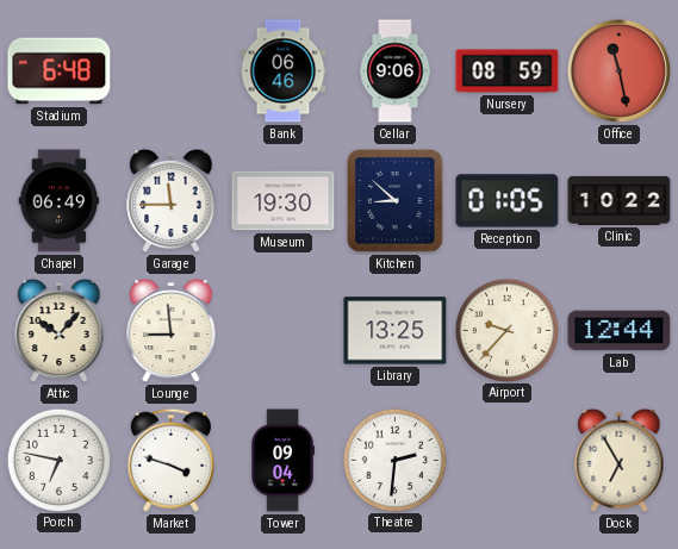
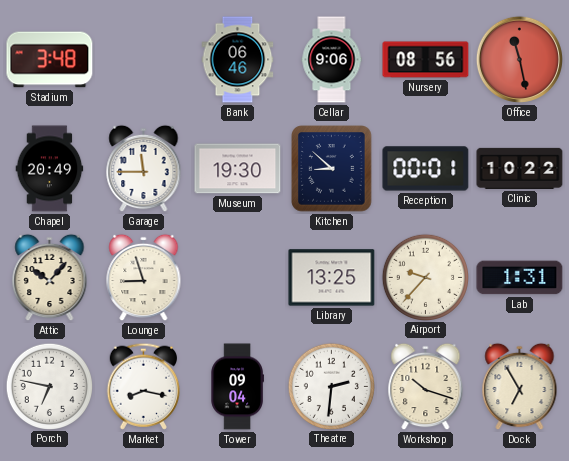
Stadium: 6:48 -> 3:48 (50, 60)
Nursery: 08:59 -> 08:56 (426, 60)
Chapel: 06:49 -> 20:49 (50, 169)
Reception: 01:05 -> 00:01 (426, 169)
Lounge: 8:59 -> 8:57 (144, 278)
Lab: 12:44 -> 1:31 (520, 278)
Market: 3:48 -> 8:17 (143, 386)
Workshop: none -> 10:18 (426, 387)
